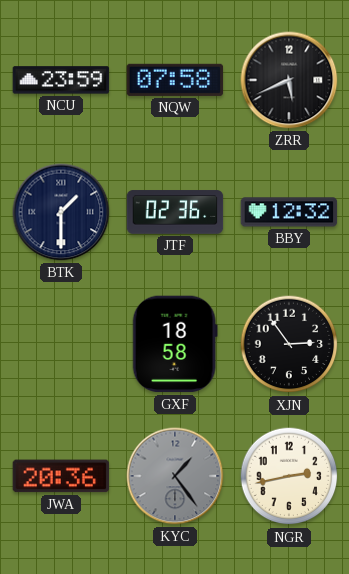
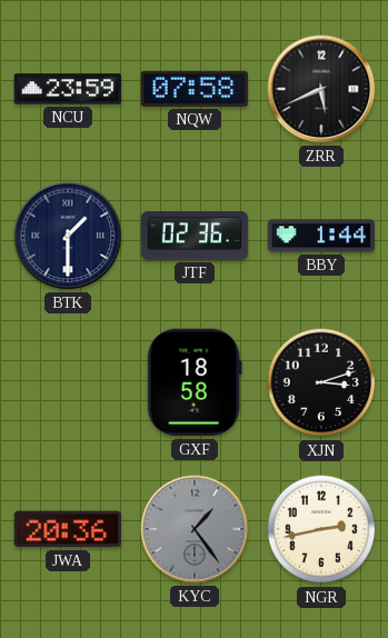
BBY: 12:32 -> 1:44 (321, 236)
XJN: 2:54 -> 3:12 (321, 382)
